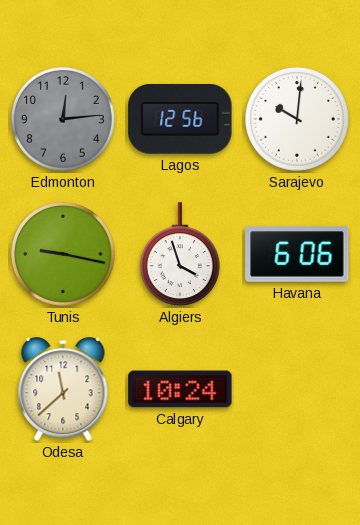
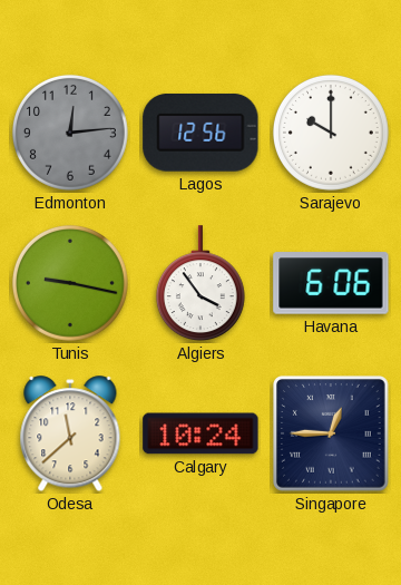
Sarajevo: 10:01 -> 10:00 (331, 133)
Algiers: 3:57 -> 3:54 (200, 284)
Singapore: none -> 12:45 (331, 433)
